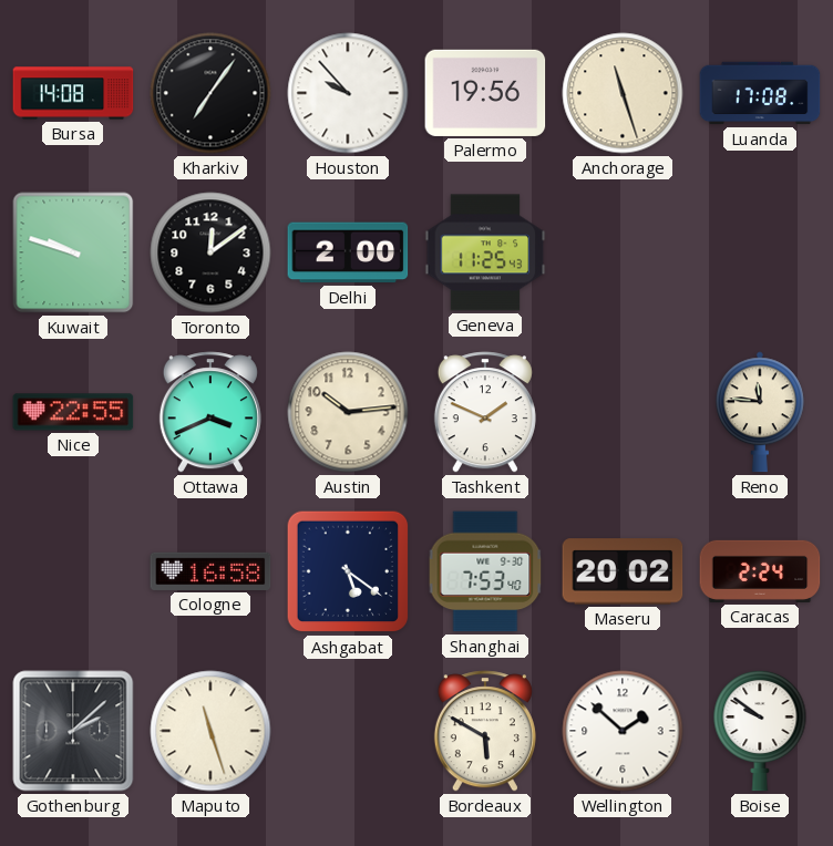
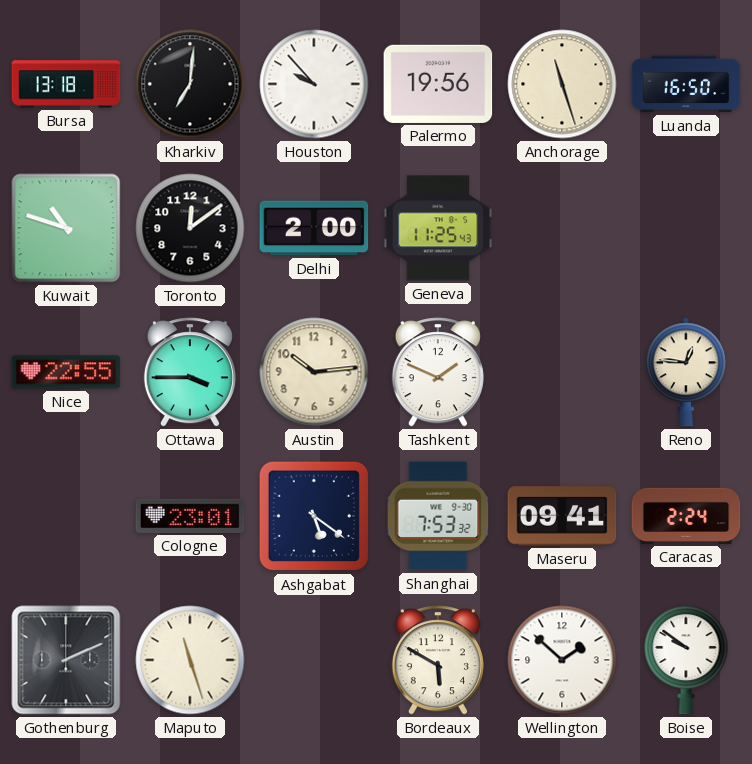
Bursa: 14:08 -> 13:18 (66, 84)
Kharkiv: 7:06 -> 7:01 (190, 84)
Luanda: 17:08 -> 16:50 (686, 84)
Kuwait: 9:48 -> 10:48 (66, 228)
Ottawa: 3:41 -> 3:45 (190, 372)
Reno: 11:46 -> 12:46 (686, 372)
Cologne: 16:58 -> 23:01 (190, 516)
Shanghai: 7:53:40 -> 7:53:32 (438, 516)
Maseru: 20:02 -> 09:41 (562, 516)
Gothenburg: 2:08 -> 2:11 (66, 660)
